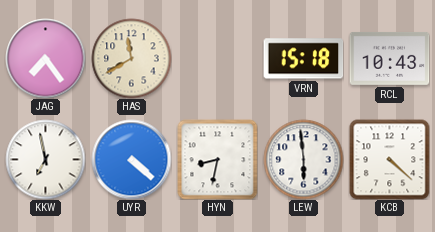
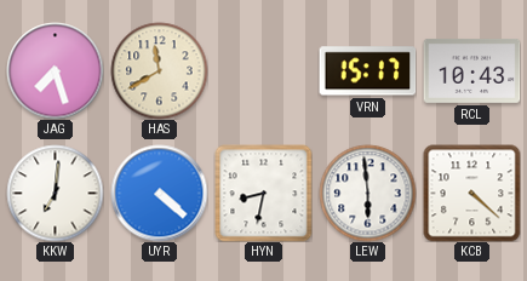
JAG: 7:24 -> 7:27 (55, 70)
VRN: 15:18 -> 15:17 (367, 71)
KKW: 6:58 -> 7:01 (55, 193)
